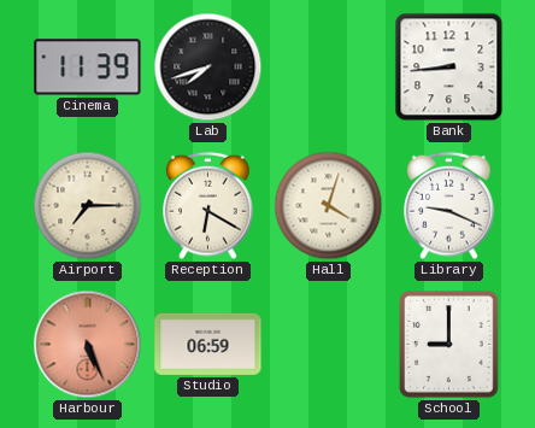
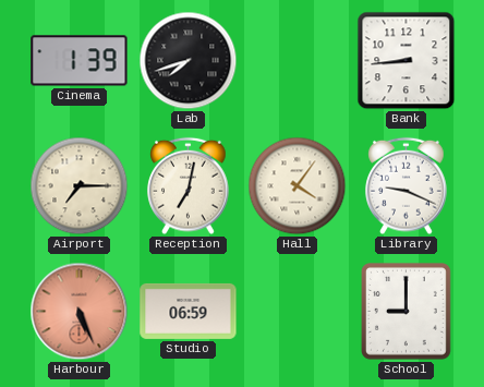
Cinema: 11:39 -> 1:39 (80, 61)
Reception: 6:20 -> 7:02 (189, 186)
Hall: 4:03 -> 4:06 (298, 186)
